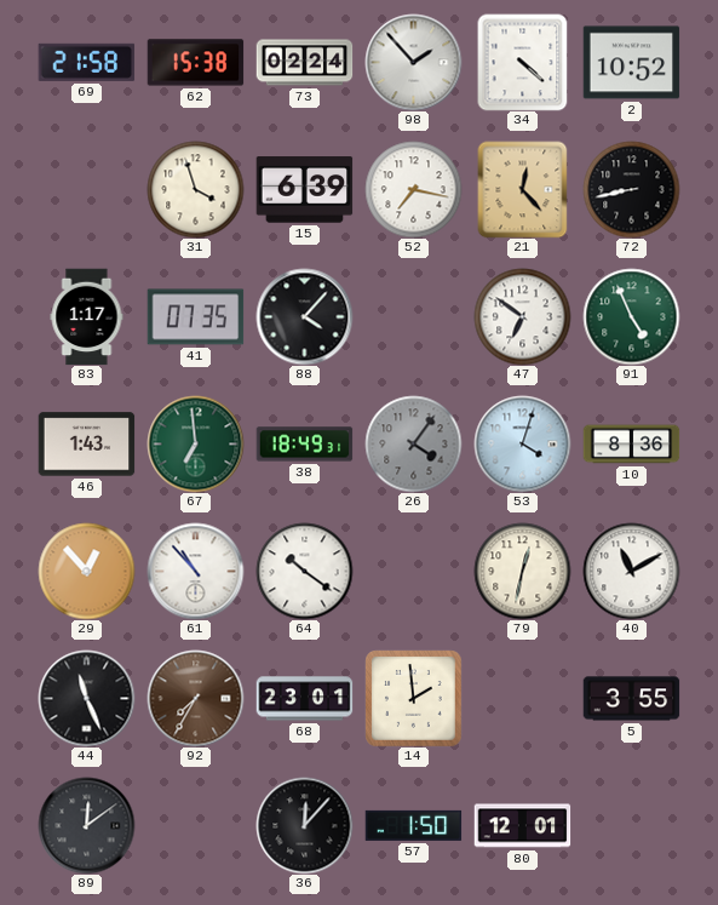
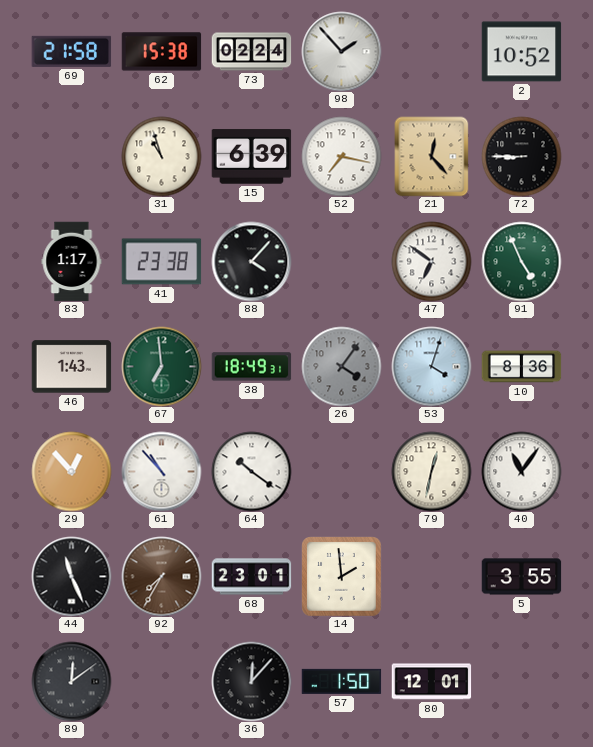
34: 4:22 -> none (523, 62)
31: 3:57 -> 10:57 (161, 156)
72: 8:43 -> 8:45 (521, 156)
41: 07:35 -> 23:38 (161, 262)
40: 11:10 -> 11:06 (521, 471)
